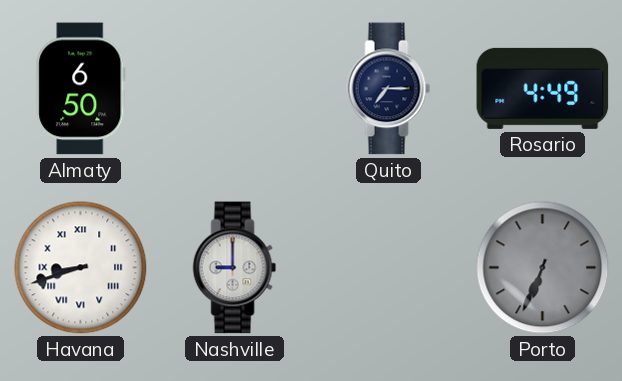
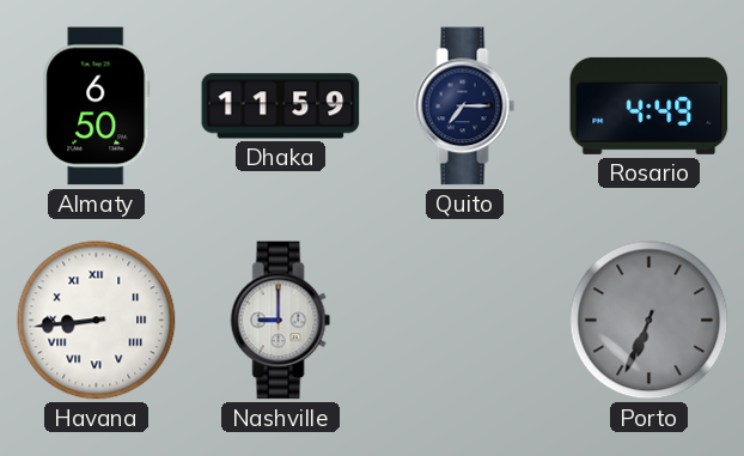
Dhaka: none -> 11:59 (281, 107)
Havana: 8:42 -> 8:44 (97, 321)
